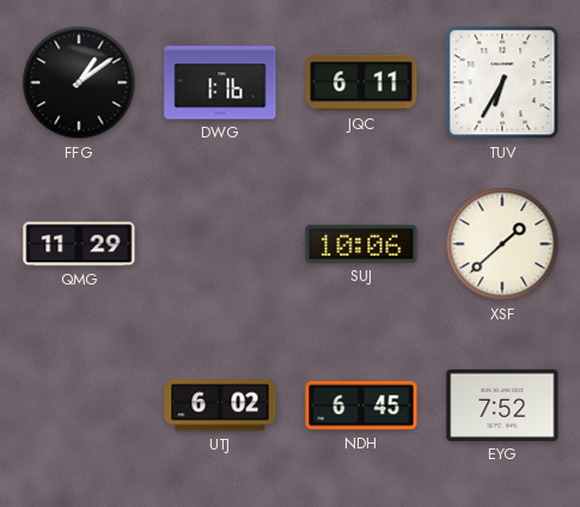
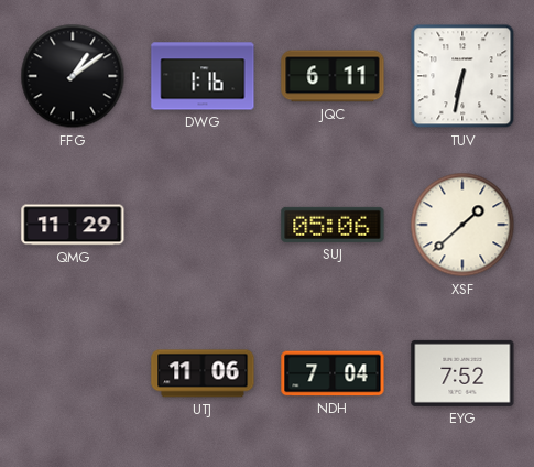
TUV: 6:35 -> 6:32 (462, 76)
SUJ: 10:06 -> 05:06 (333, 225)
UTJ: 6:02 -> 11:06 (203, 373)
NDH: 6:45 -> 7:04 (333, 373)
